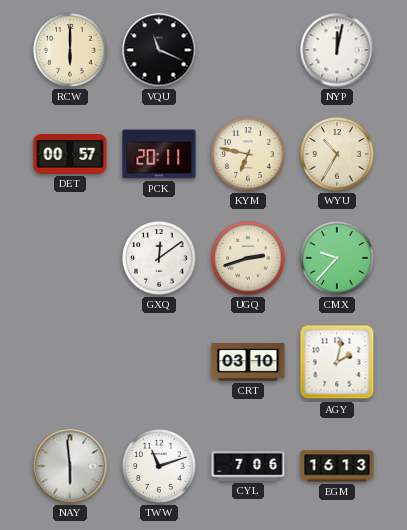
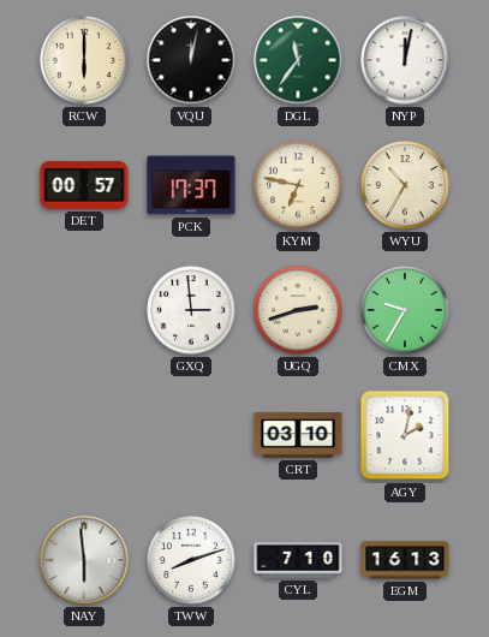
VQU: 11:19 -> 12:02 (191, 60)
DGL: none -> 11:36 (298, 60)
PCK: 20:11 -> 17:37 (191, 185)
GXQ: 12:09 -> 2:59 (191, 310)
CMX: 9:37 -> 9:35 (405, 310)
TWW: 11:12 -> 8:12 (191, 560)
CYL: 7:06 -> 7:10 (298, 561)
